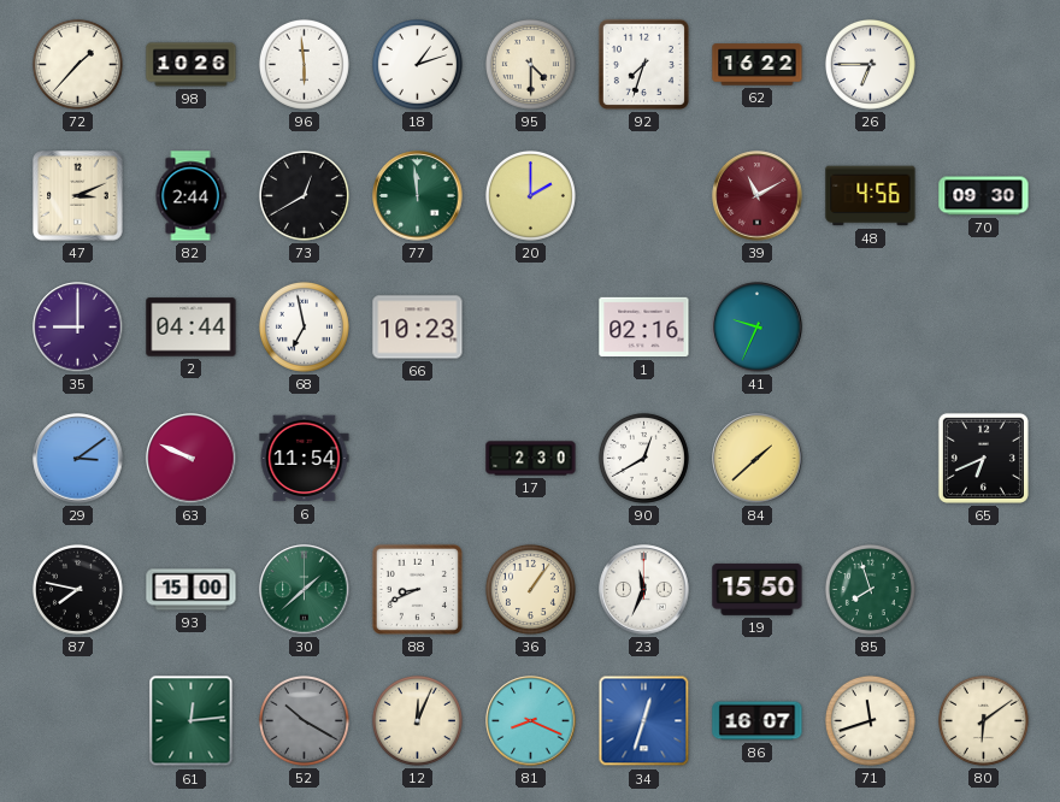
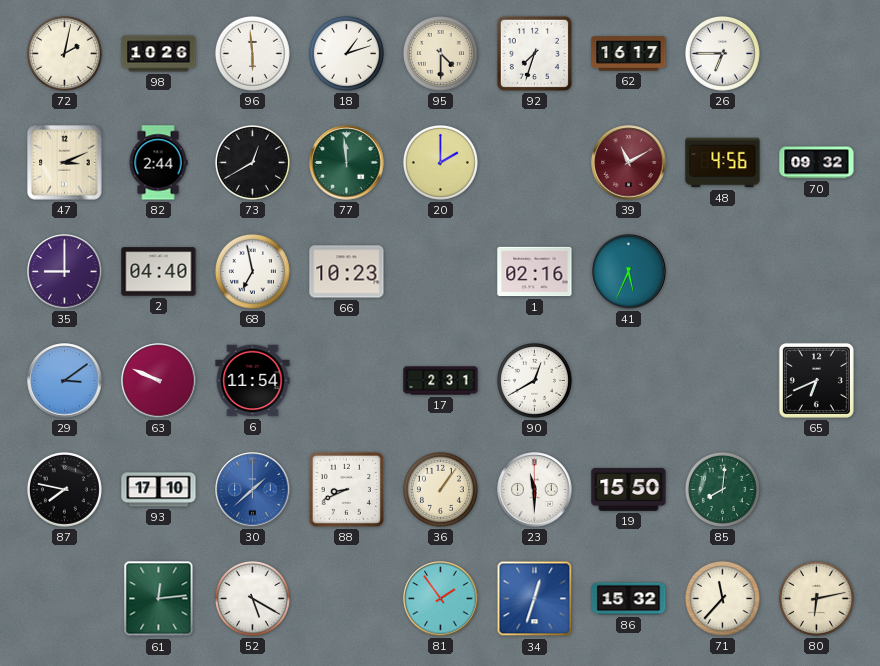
72: 1:37 -> 2:02 (64, 53)
62: 16:22 -> 16:17 (629, 54)
70: 09:30 -> 09:32 (817, 163)
2: 04:44 -> 04:40 (159, 272)
41: 9:34 -> 5:34 (629, 272)
17: 2:30 -> 2:31 (441, 381)
84: 1:38 -> none (758, 459)
93: 15:00 -> 17:10 (159, 490)
30 dial: green -> blue (253, 490)
23: 11:34 -> 11:30 (535, 490)
85: 7:57 -> 8:01 (722, 489)
52: 10:20 -> 5:20 (252, 598)
52 dial: grey -> white (252, 598)
12: 12:04 -> none (417, 720)
81: 8:19 -> 1:54 (441, 599)
86: 16:07 -> 15:32 (629, 599)
71: 11:42 -> 11:37 (722, 598)
80: 6:09 -> 6:13 (816, 598)
